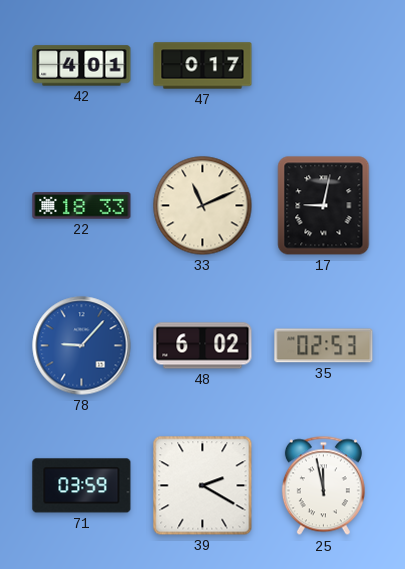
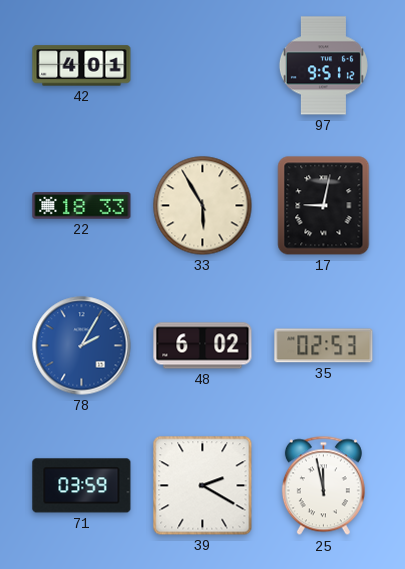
47: 0:17 -> none (203, 66)
97: none -> 9:51 (323, 66)
33: 11:11 -> 5:55 (203, 206)
78: 9:07 -> 2:05 (82, 346)
